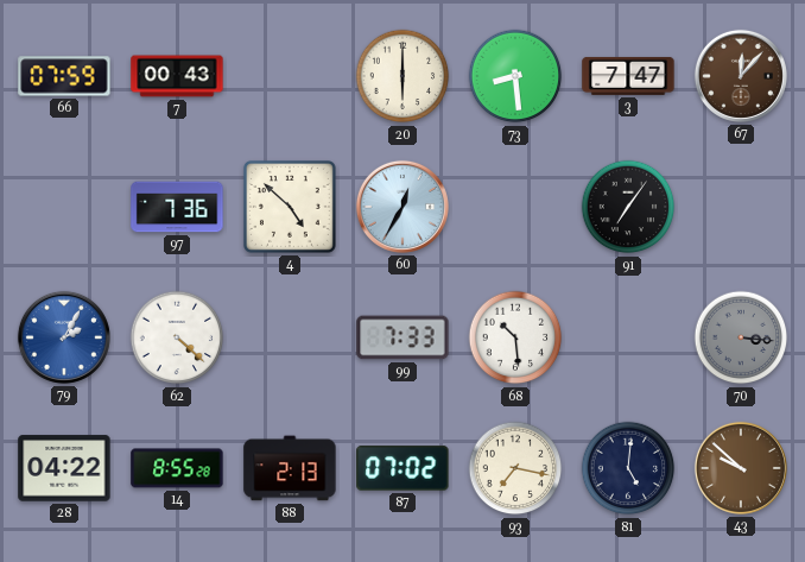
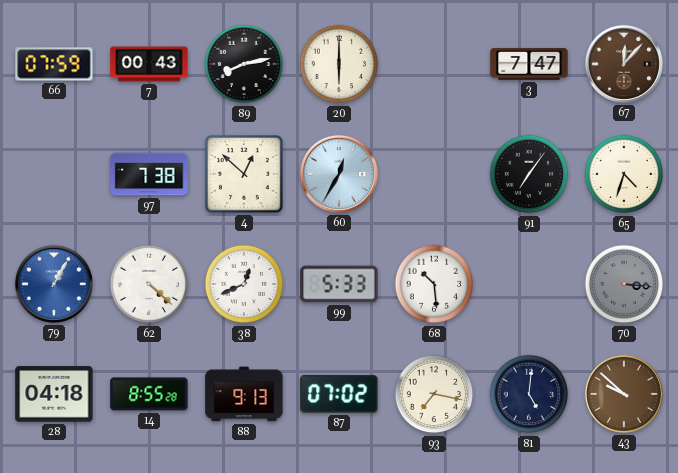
89: none -> 8:13 (244, 64)
73: 8:29 -> none (515, 76)
97: 7:36 -> 7:38 (149, 174)
4: 4:52 -> 12:52 (244, 174)
65: none -> 4:33 (624, 174)
79: 2:05 -> 1:05 (54, 284)
38: none -> 12:41 (244, 284)
99: 7:33 -> 5:33 (339, 284)
28: 04:22 -> 04:18 (54, 394)
88: 2:13 -> 9:13 (244, 394)
